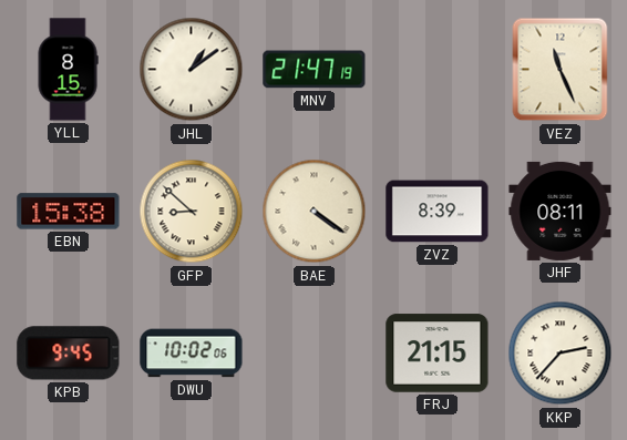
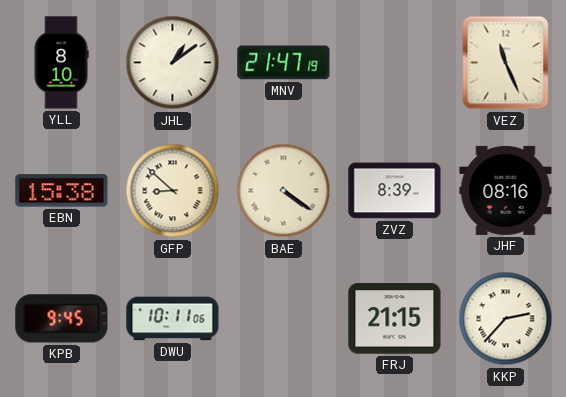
YLL: 8:15 -> 8:10 (61, 63)
JHF: 08:11 -> 08:16 (506, 190)
DWU: 10:02 -> 10:11 (173, 319)
